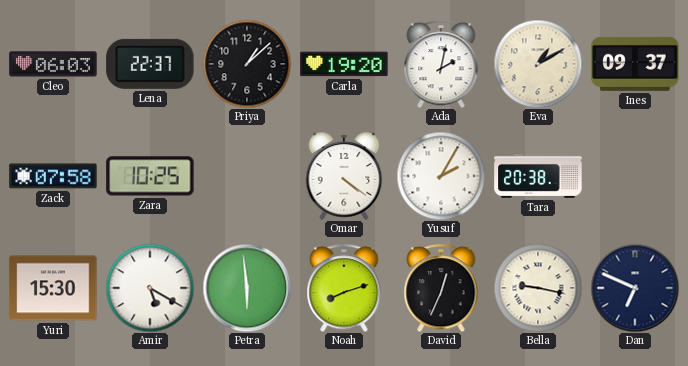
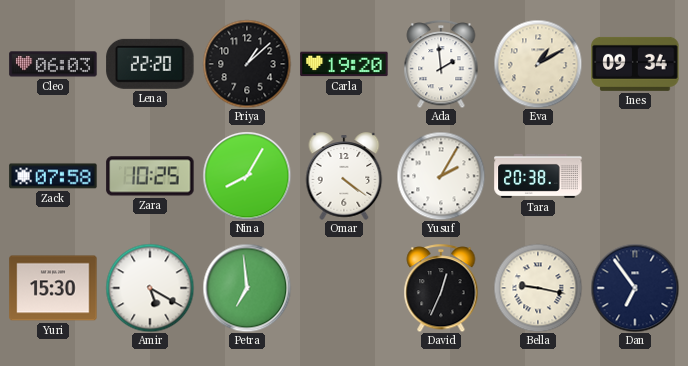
Lena: 22:37 -> 22:20 (150, 64)
Ada: 2:02 -> 1:59 (441, 64)
Ines: 09:37 -> 09:34 (635, 64)
Nina: none -> 8:05 (247, 176)
Petra: 5:59 -> 6:59 (247, 288)
Noah: 8:12 -> none (344, 288)
Dan: 6:49 -> 6:54 (635, 288)
